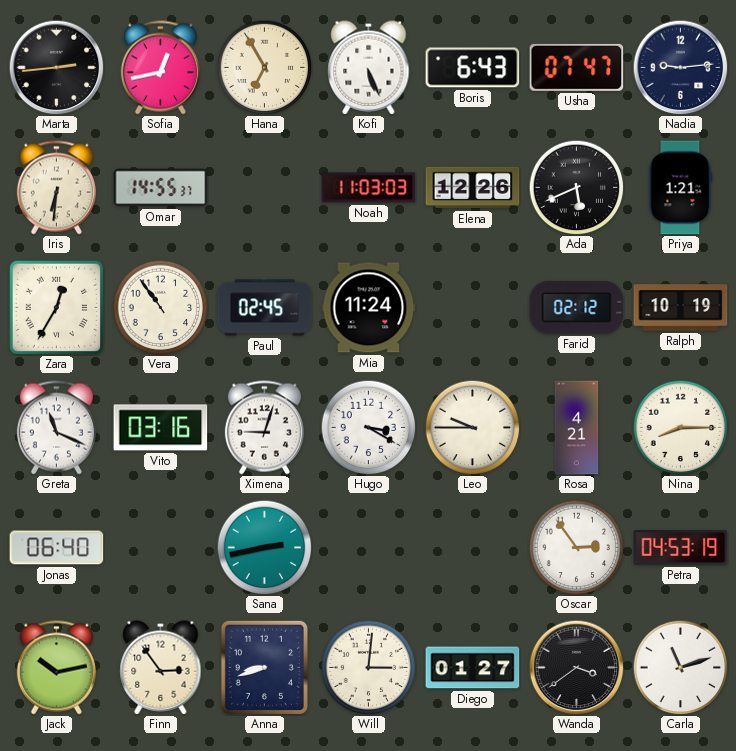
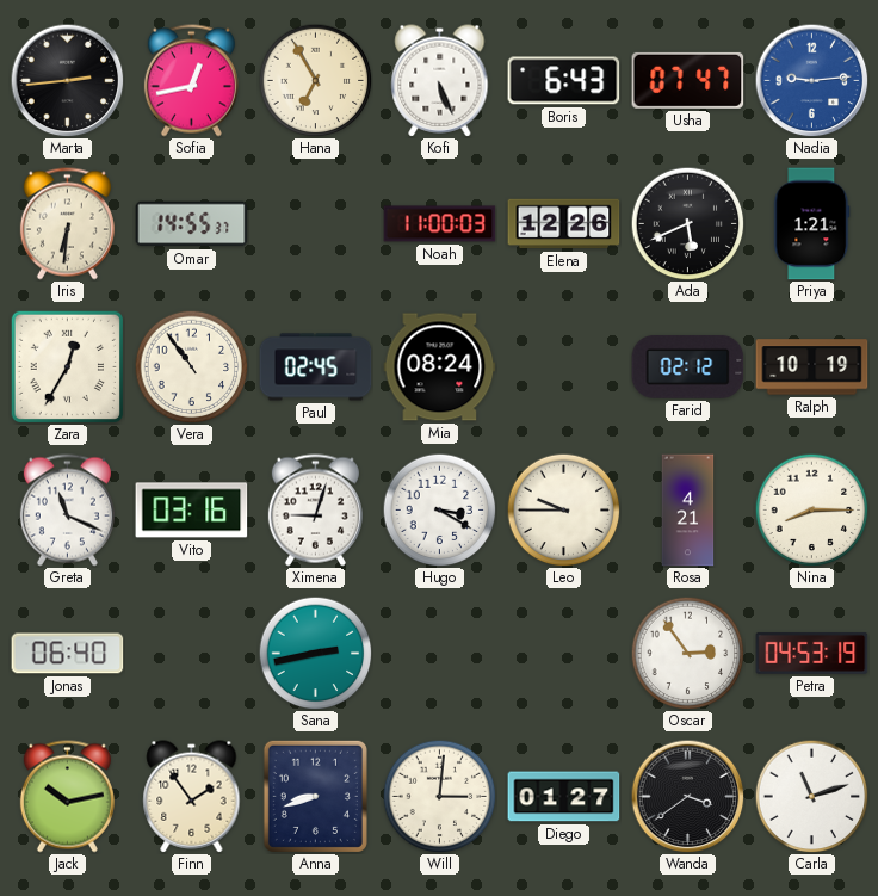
Nadia dial: navy -> blue (811, 80)
Noah: 11:03 -> 11:00 (440, 224)
Mia: 11:24 -> 08:24 (440, 367)
Finn: 2:54 -> 1:54 (192, 797)
